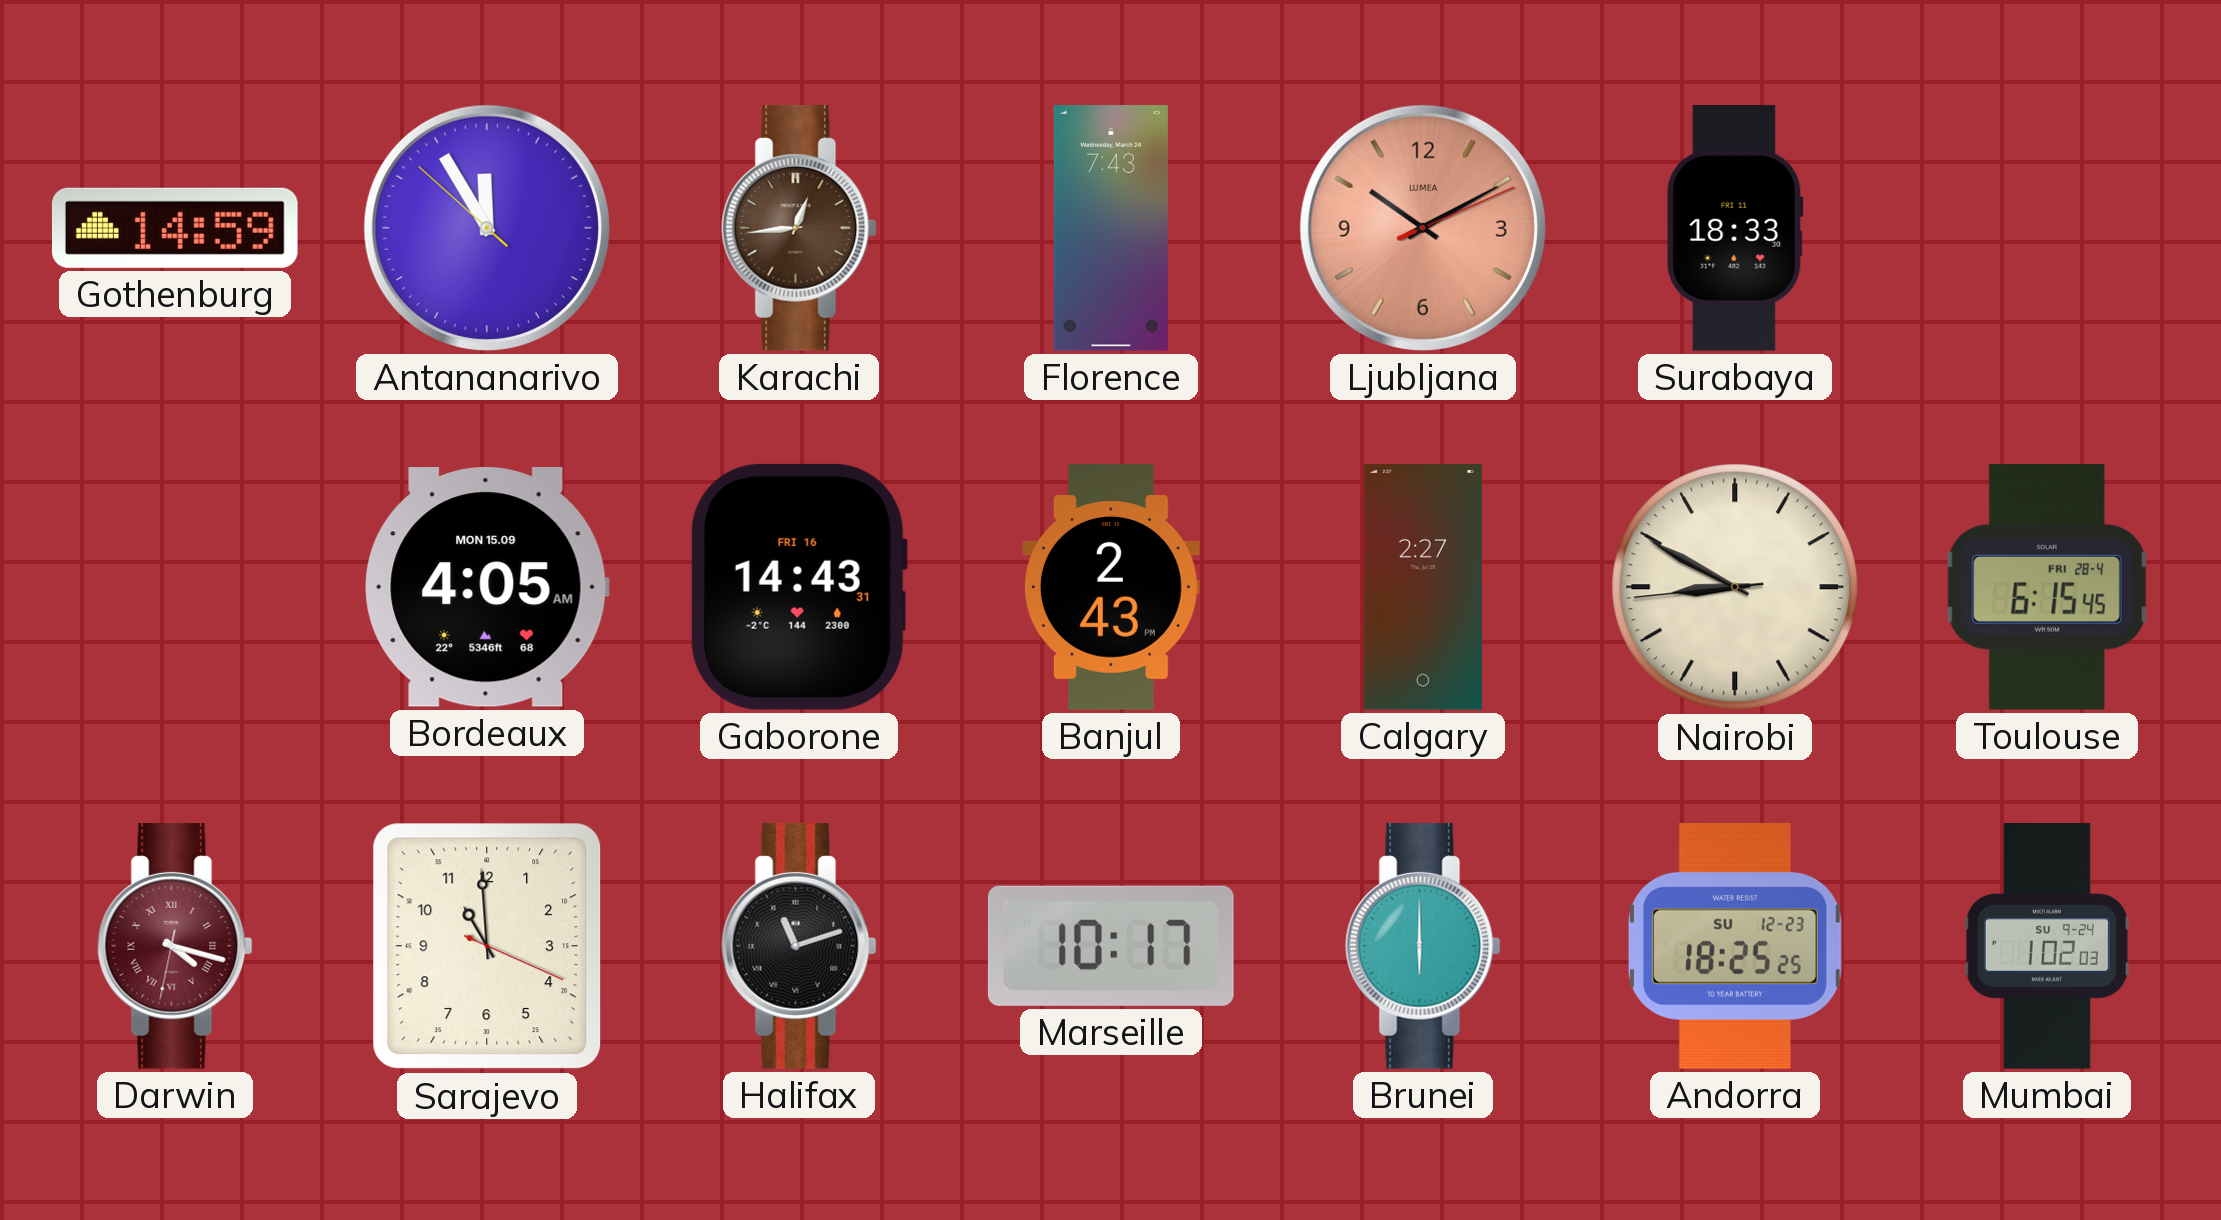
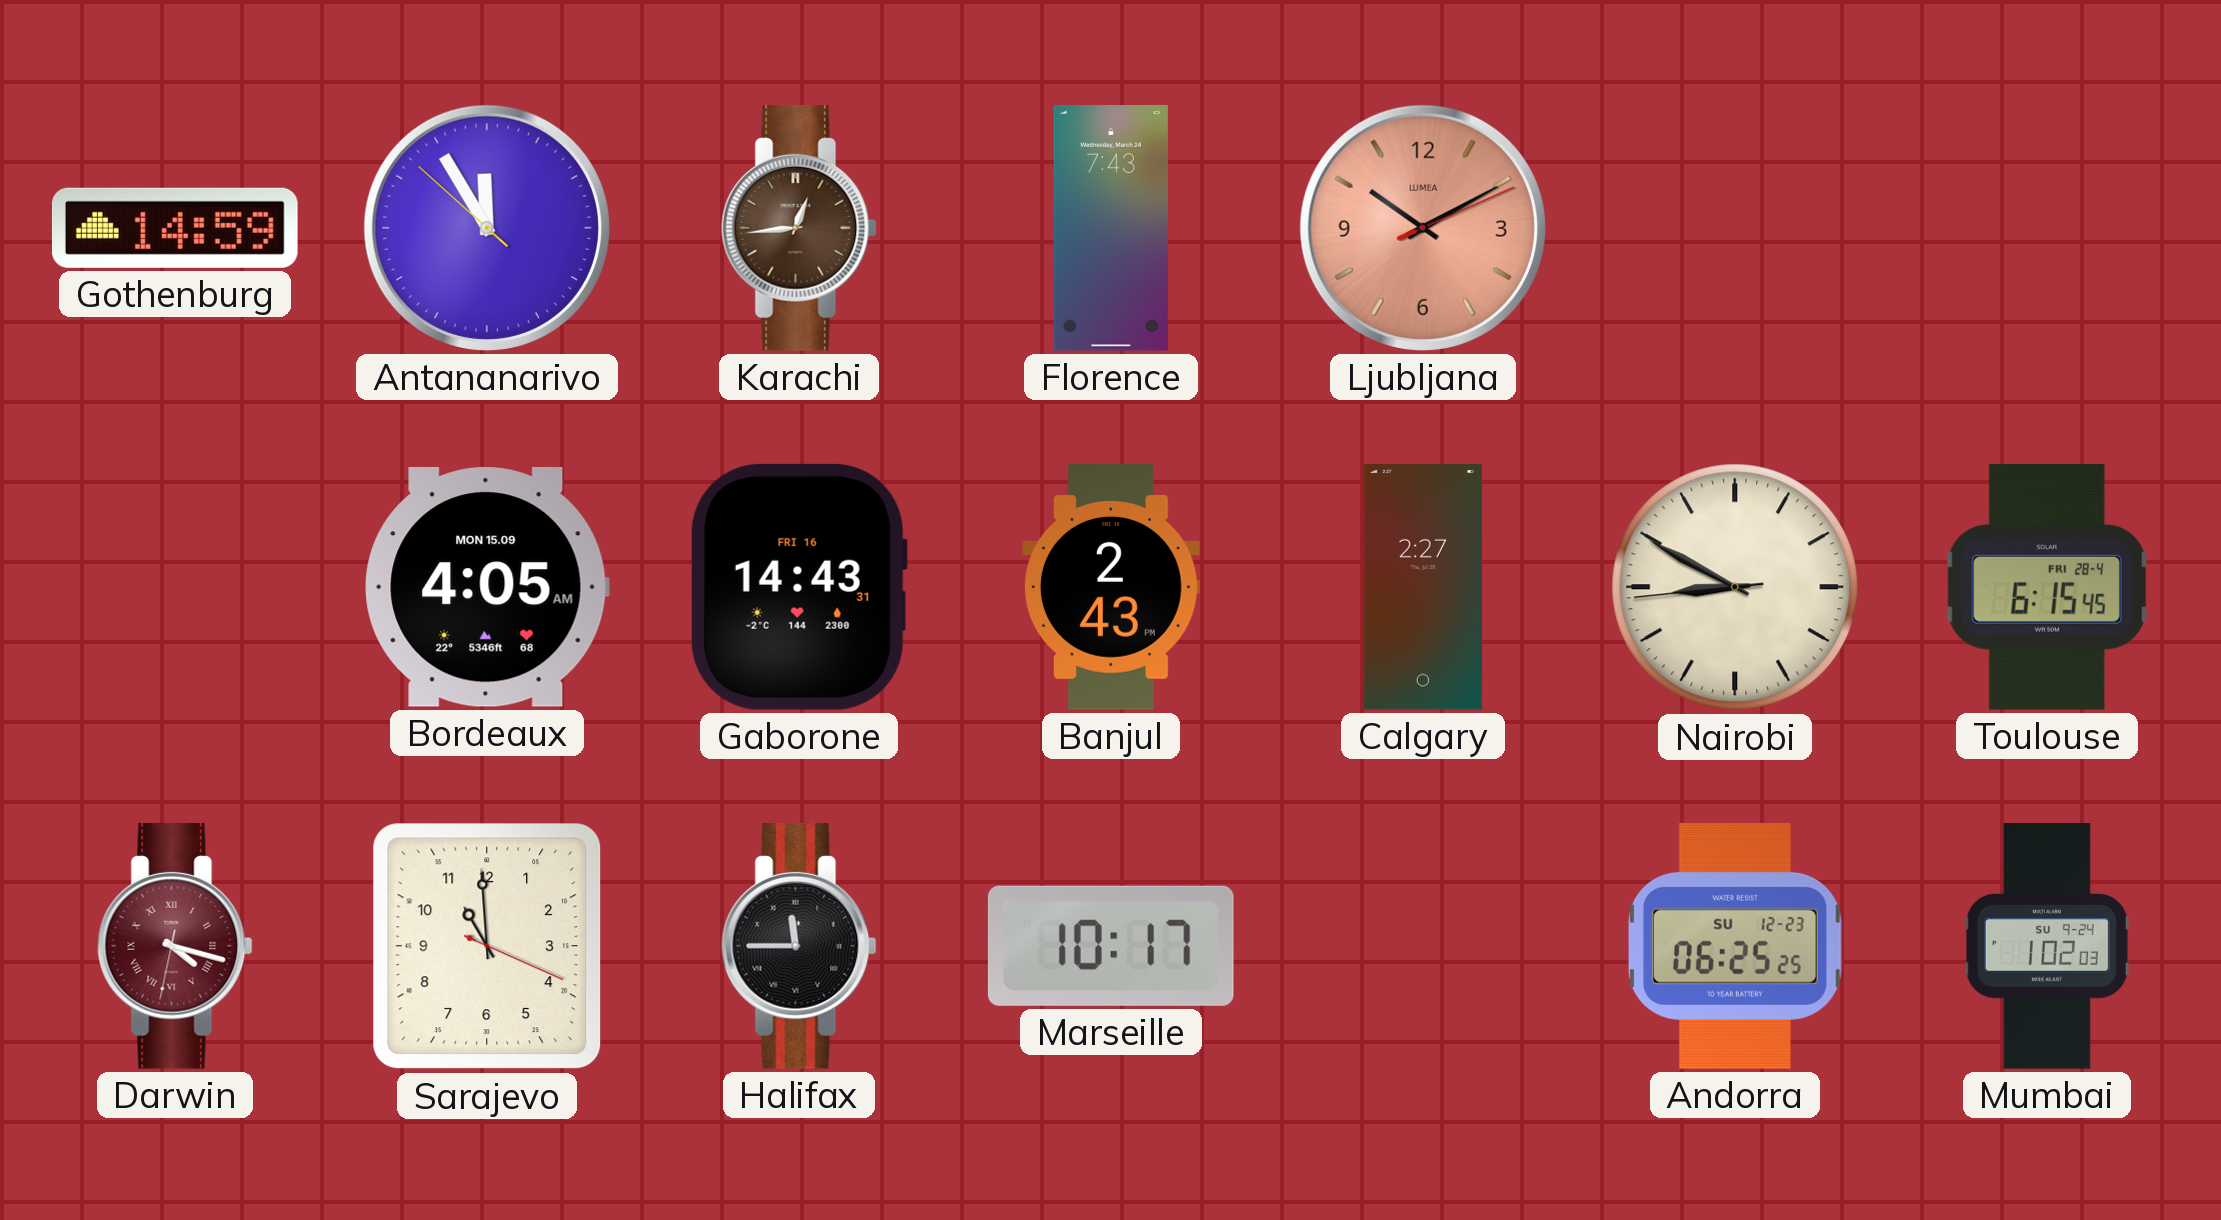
Surabaya: 18:33 -> none (1735, 229)
Halifax: 11:12 -> 11:45 (799, 946)
Brunei: 6:00 -> none (1423, 946)
Andorra: 18:25 -> 06:25 (1735, 946)
